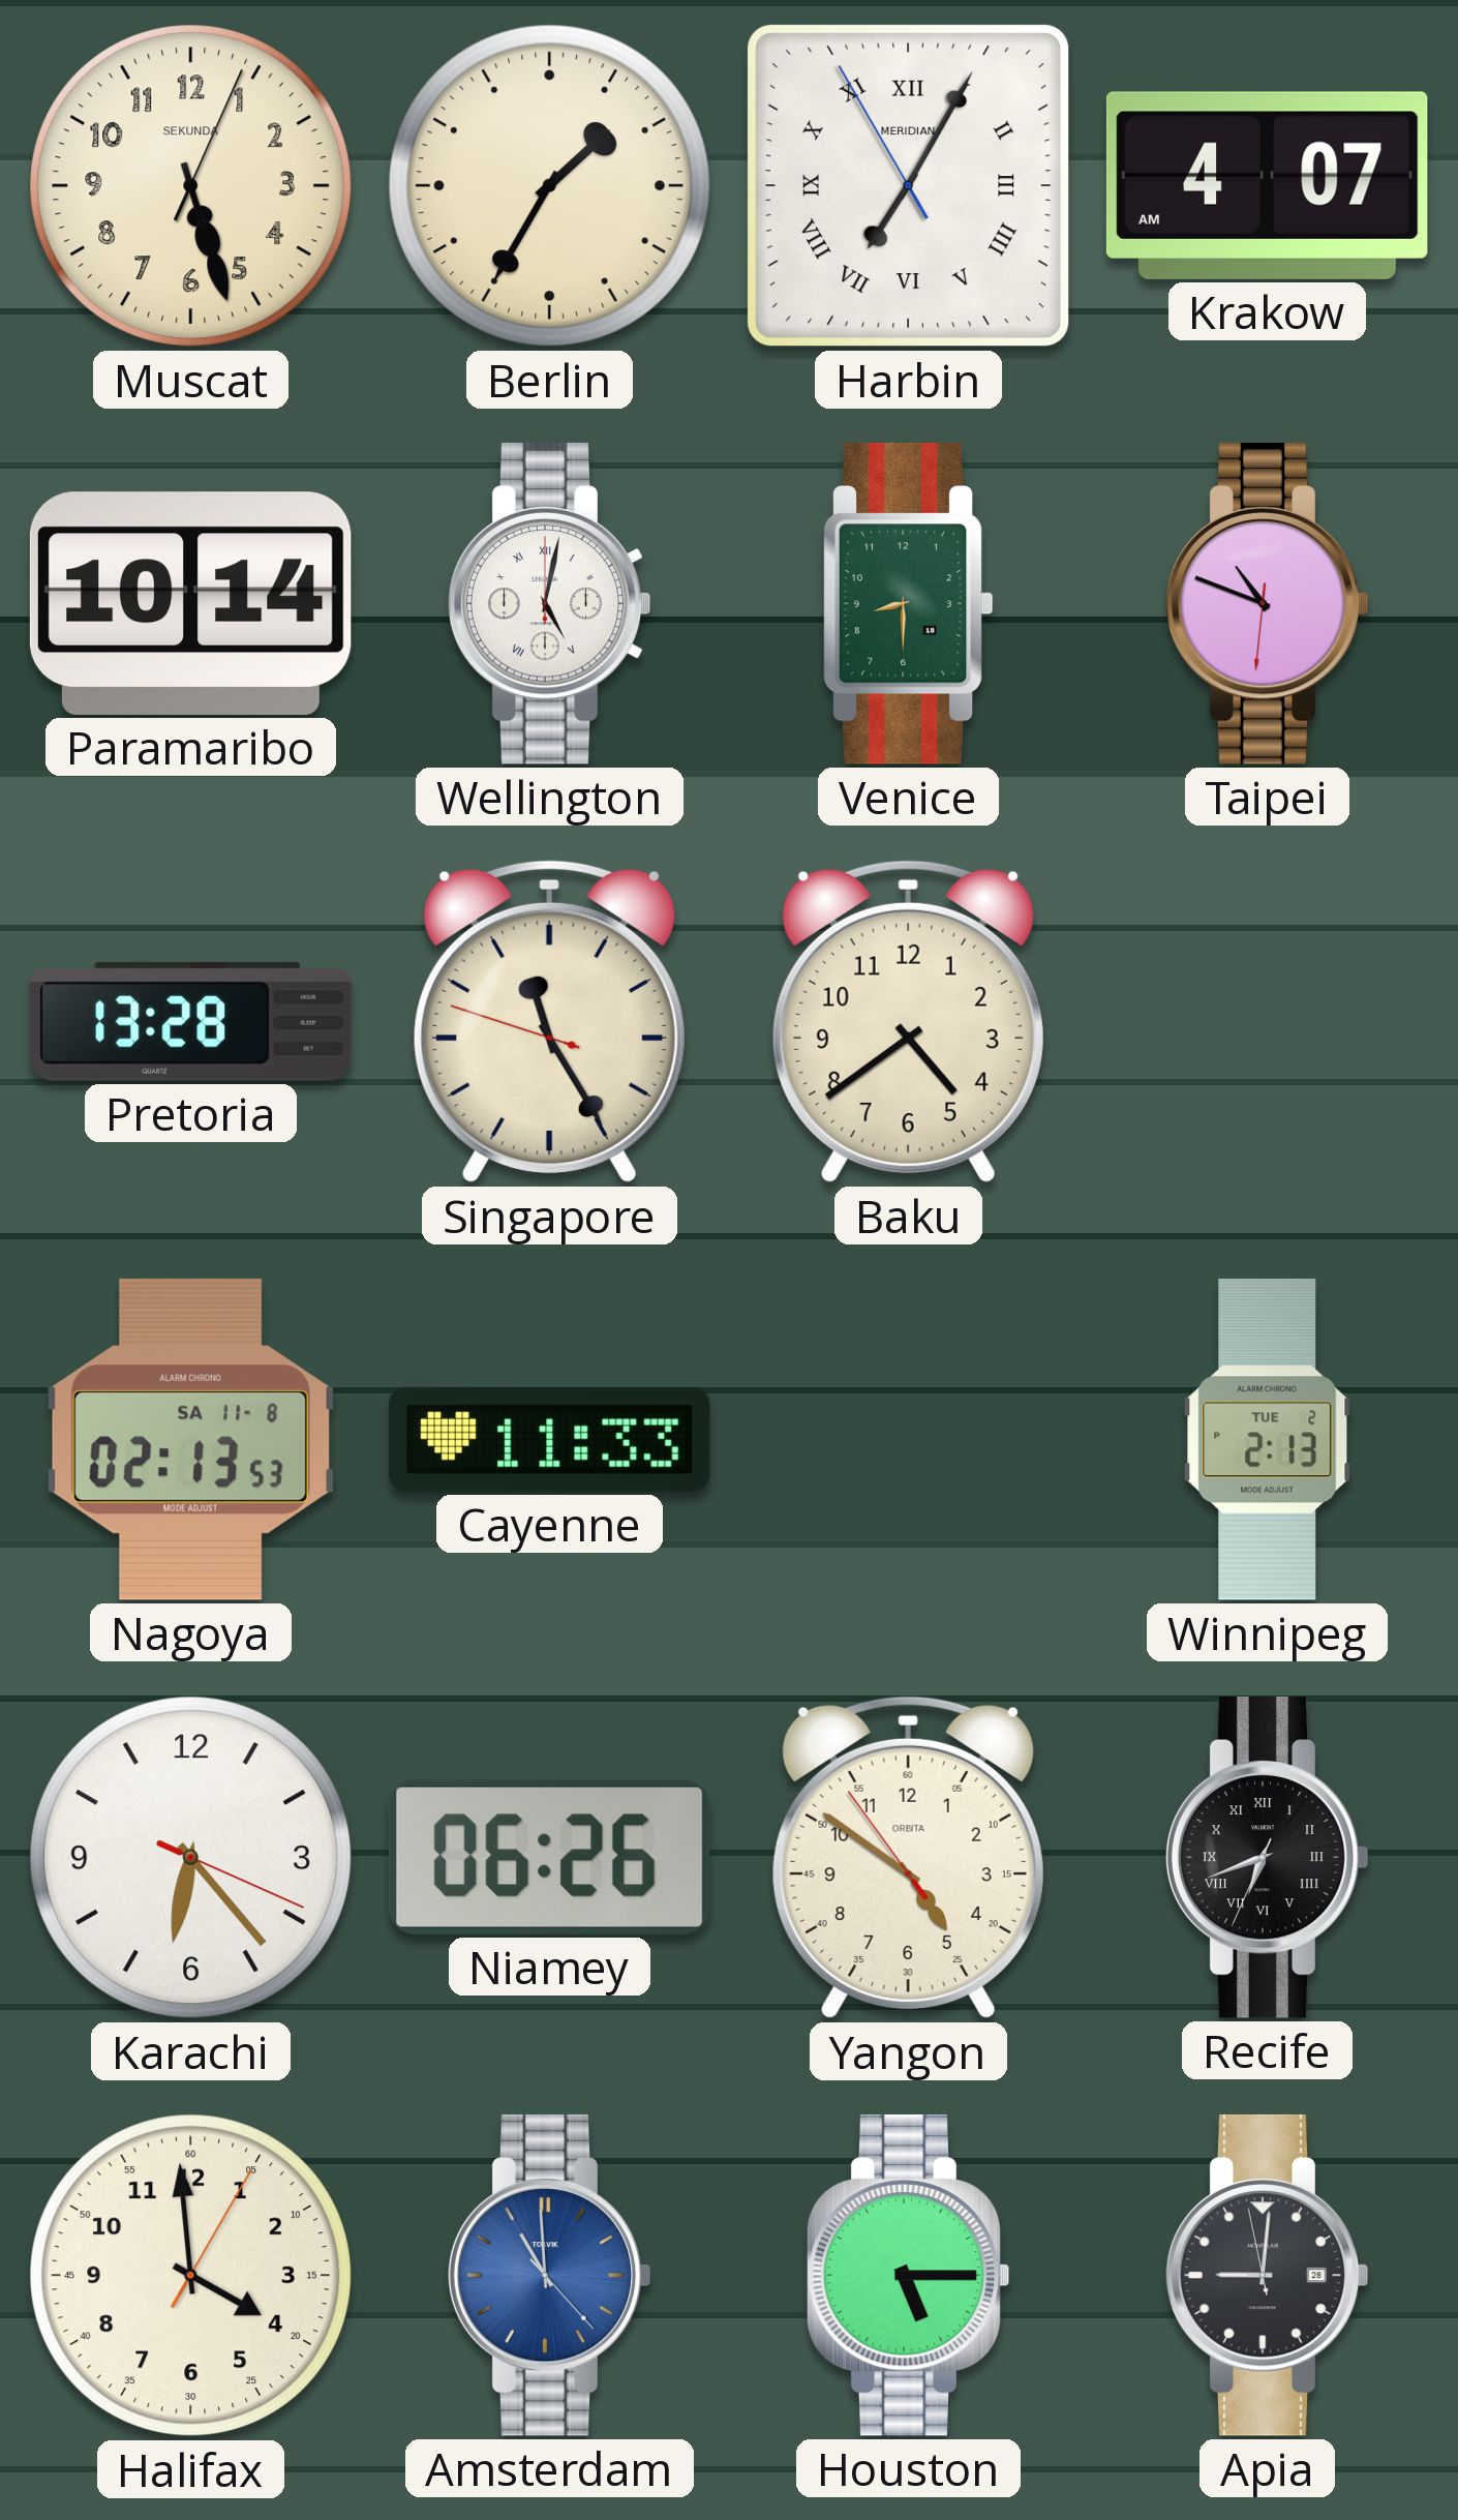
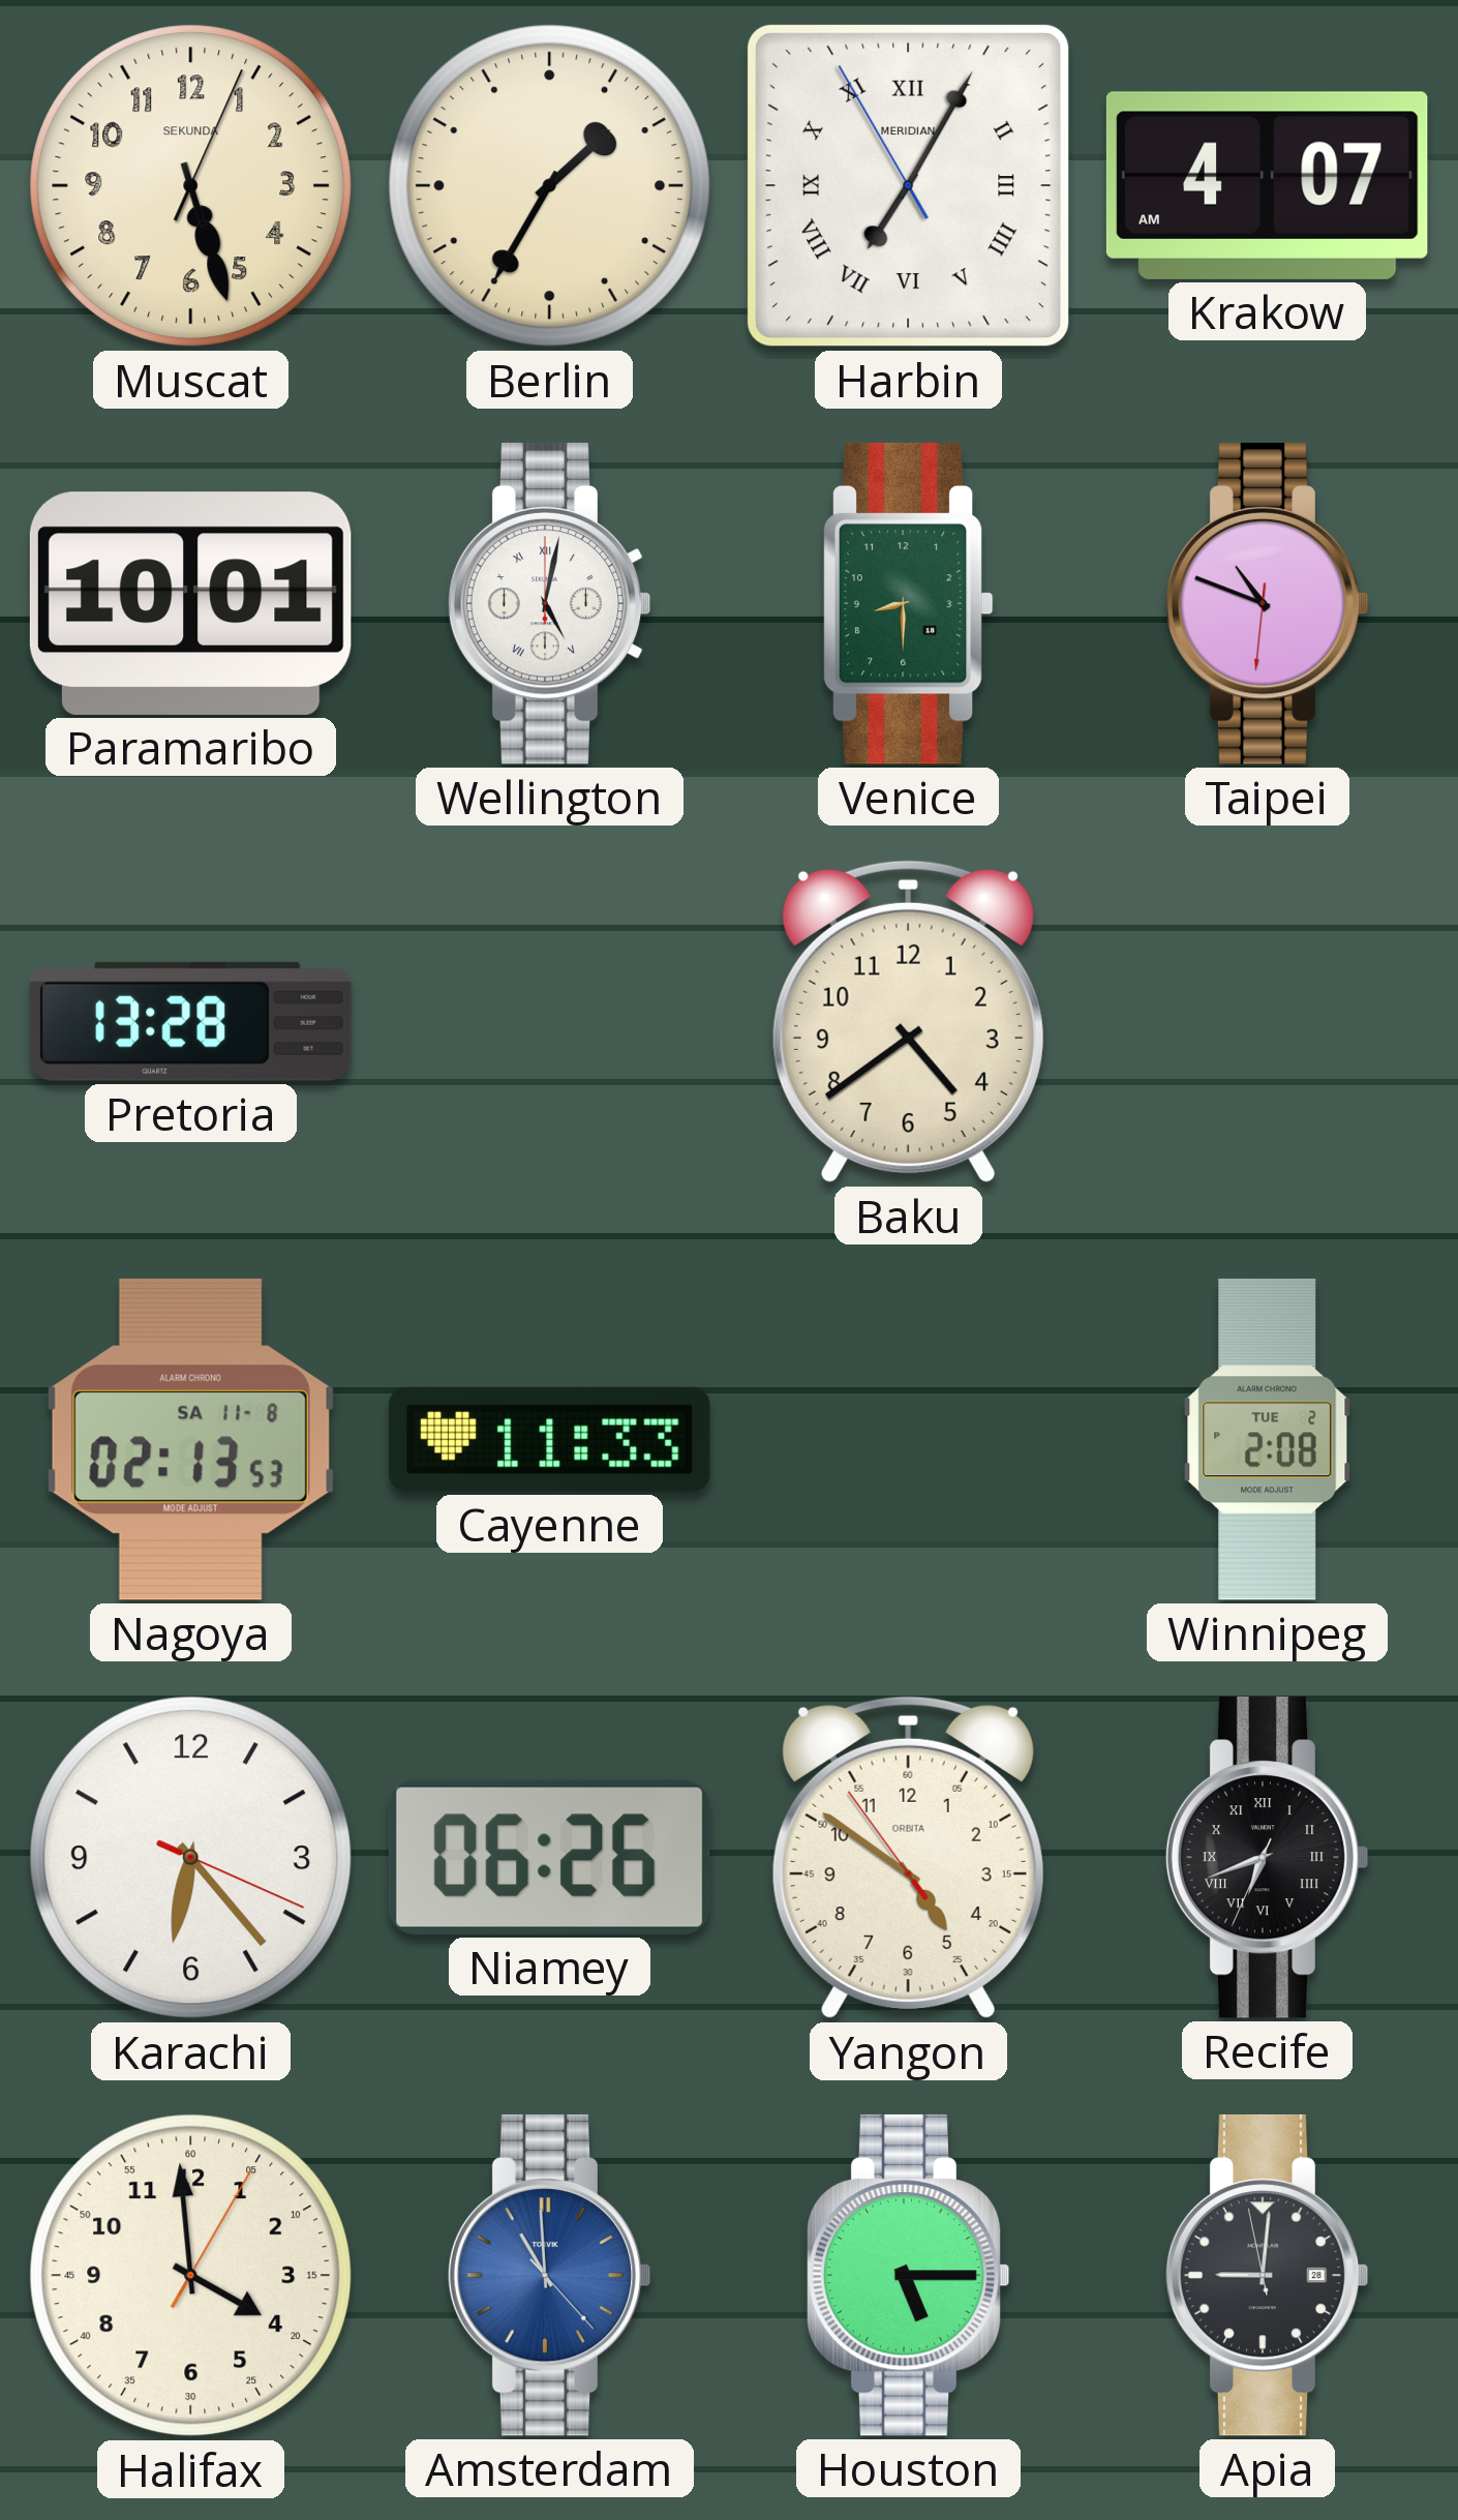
Paramaribo: 10:14 -> 10:01 (190, 603)
Singapore: 11:24 -> none (549, 1022)
Winnipeg: 2:13 -> 2:08 (1268, 1439)
